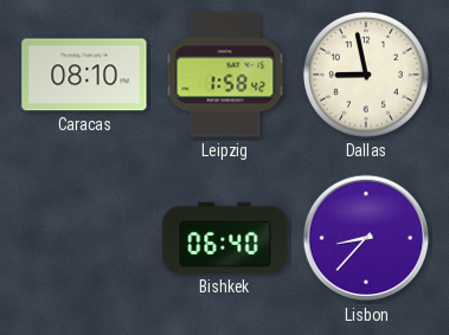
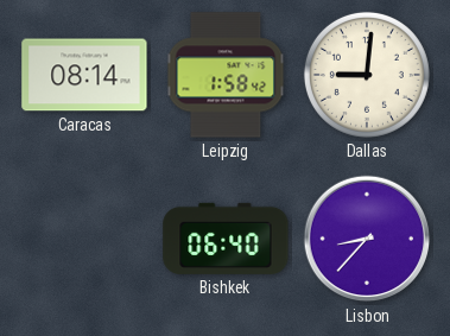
Caracas: 08:10 -> 08:14 (84, 75)
Dallas: 8:58 -> 9:01 (367, 75)
